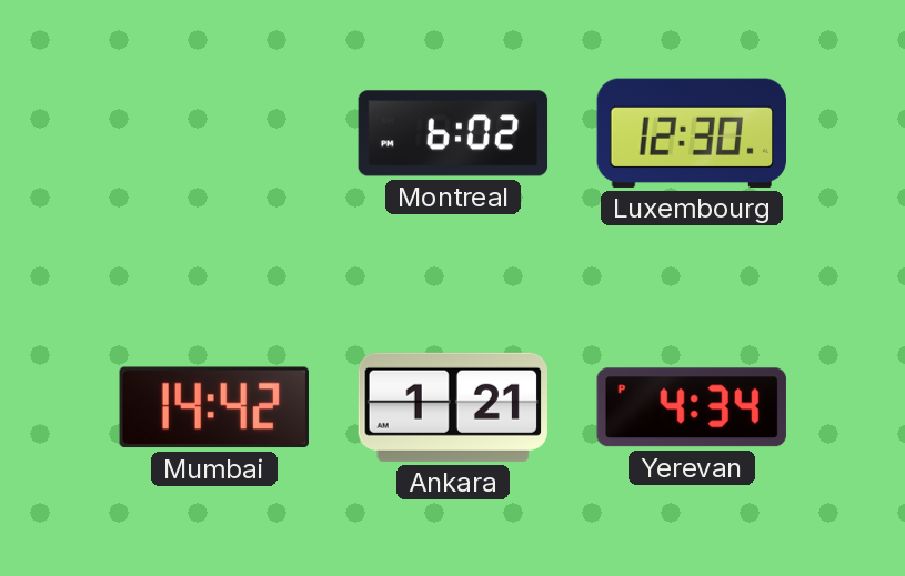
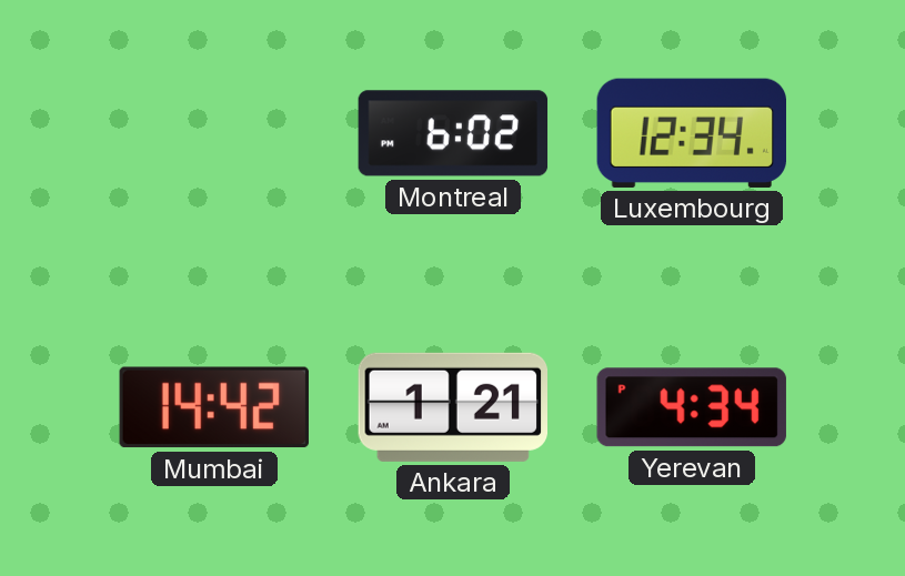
Luxembourg: 12:30 -> 12:34 (691, 133)
